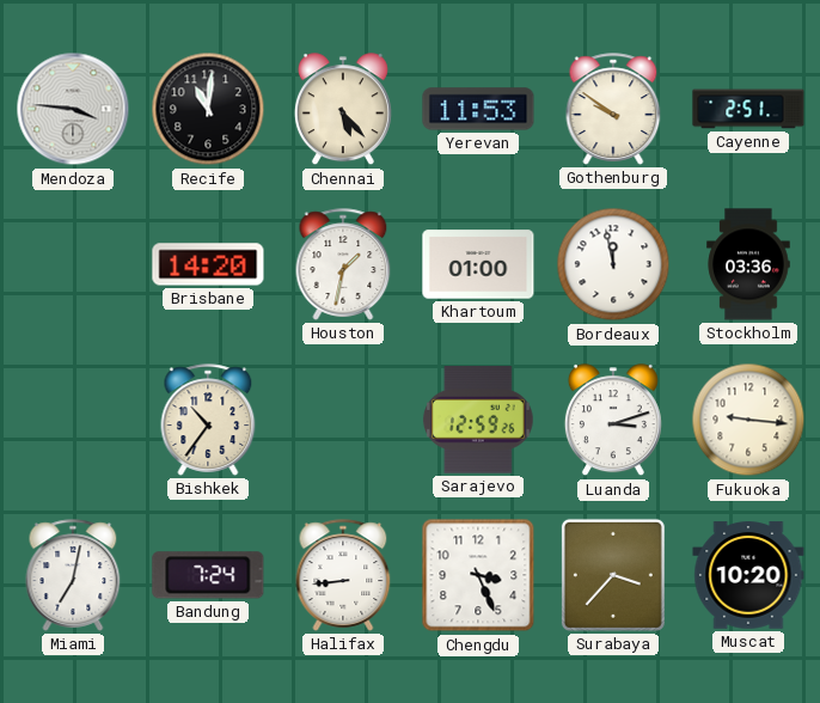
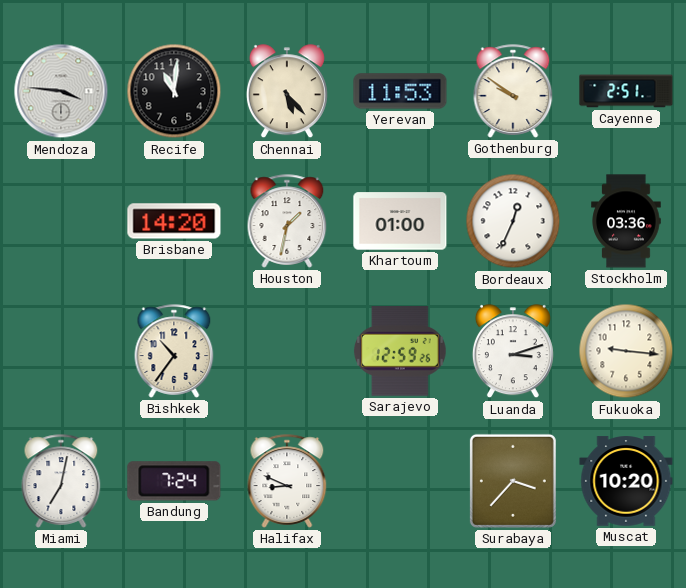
Bordeaux: 11:58 -> 12:34 (513, 221)
Halifax: 8:44 -> 8:49 (287, 481)
Chengdu: 3:26 -> none (478, 575)
